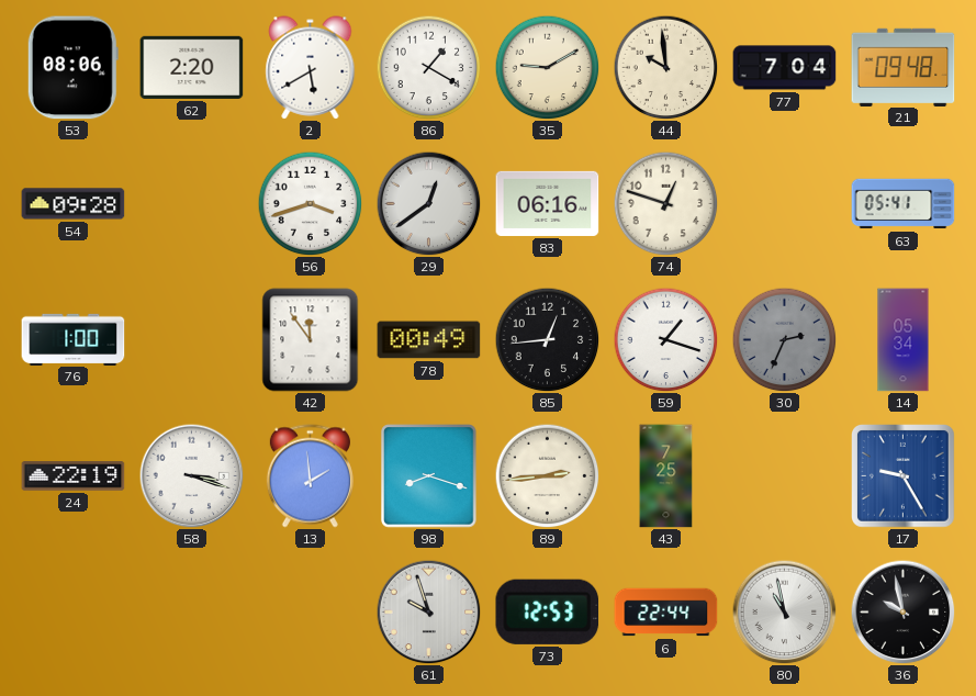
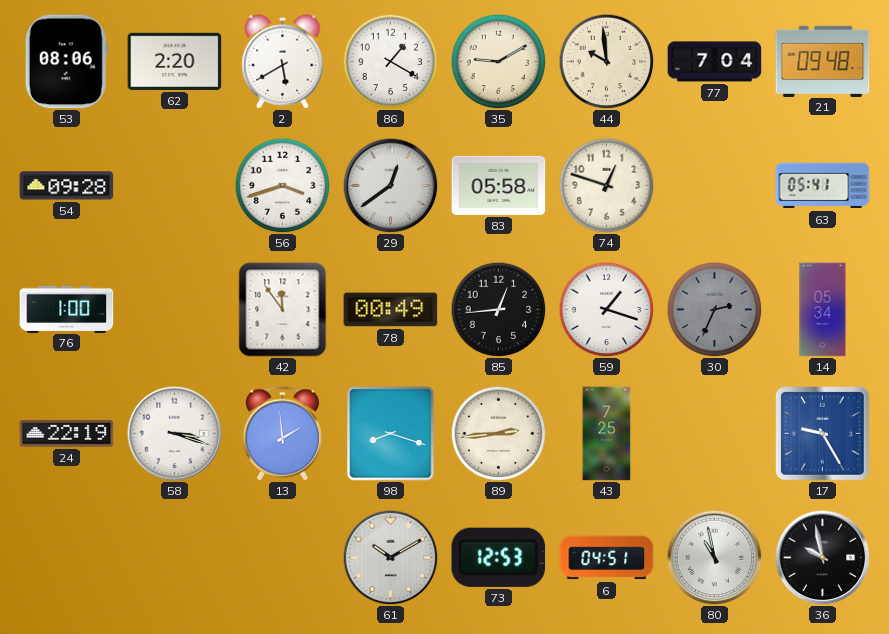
83: 06:16 -> 05:58 (499, 185)
61: 9:57 -> 10:10 (390, 557)
6: 22:44 -> 04:51 (607, 558)
